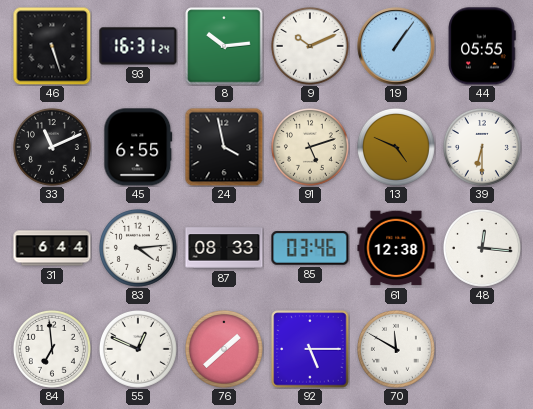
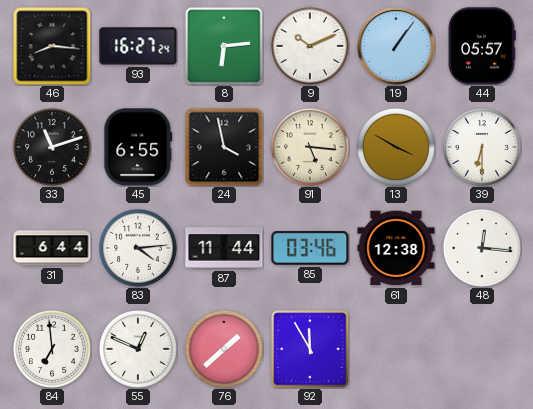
46: 5:27 -> 8:16 (52, 46)
93: 16:31 -> 16:27 (138, 46)
8: 10:14 -> 6:14 (224, 46)
44: 05:55 -> 05:57 (482, 46)
33: 11:11 -> 11:12 (52, 147)
91: 5:12 -> 5:16 (310, 147)
13: 4:49 -> 3:50 (396, 147)
87: 08:33 -> 11:44 (224, 248)
92: 5:15 -> 11:55 (310, 349)
70: 11:50 -> none (396, 349)
